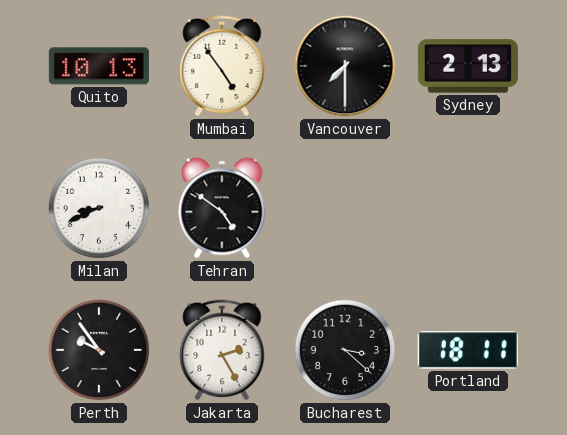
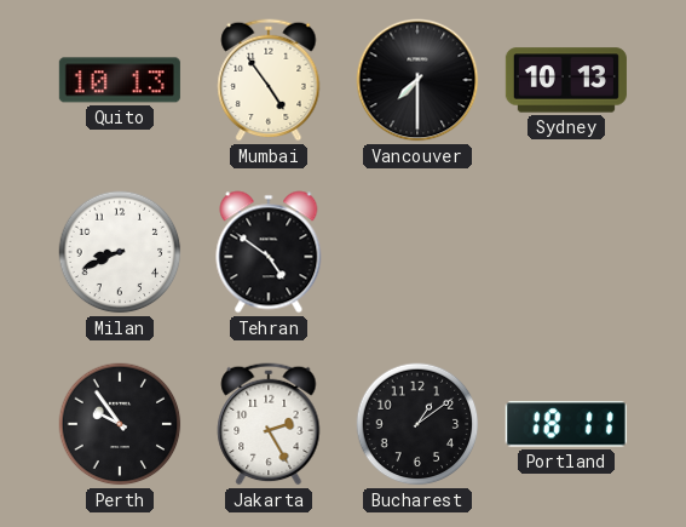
Sydney: 2:13 -> 10:13 (566, 80)
Bucharest: 3:22 -> 1:09 (417, 424)
